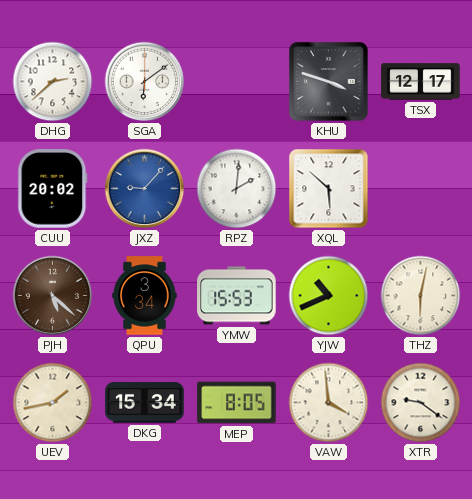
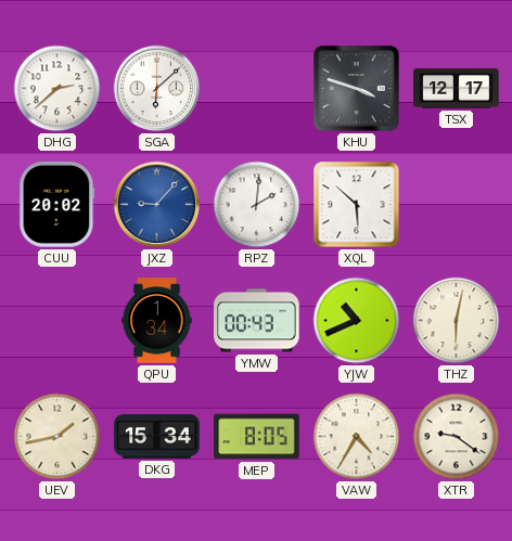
SGA: 6:09 -> 6:08 (157, 89)
PJH: 5:22 -> none (53, 296)
QPU: 3:34 -> 1:34 (157, 321)
YMW: 15:53 -> 00:43 (257, 321)
VAW: 3:59 -> 4:35 (357, 437)
